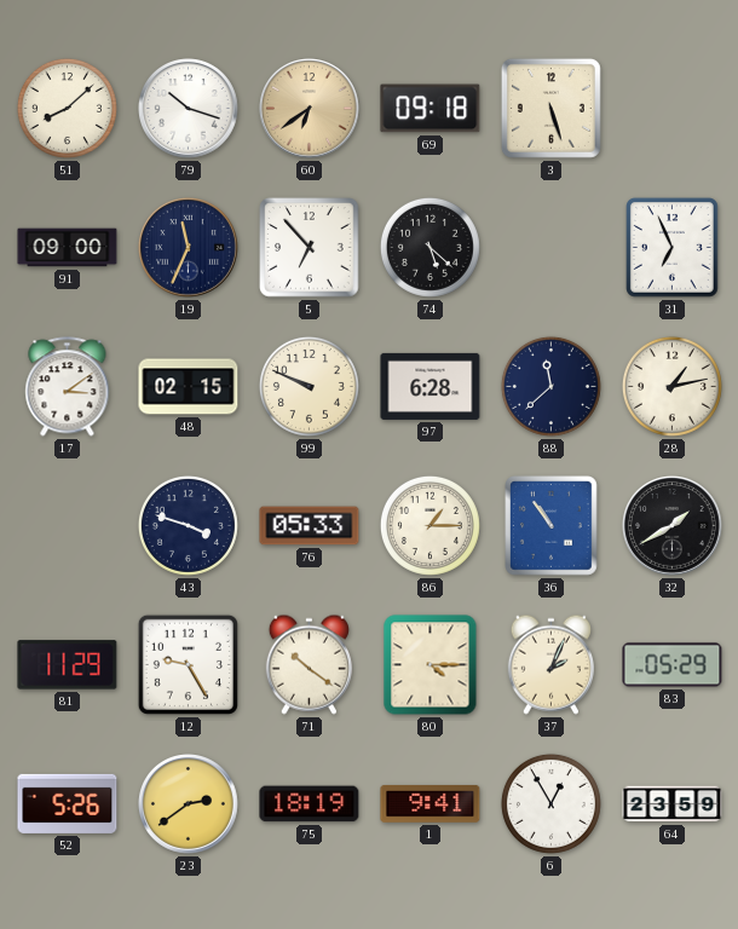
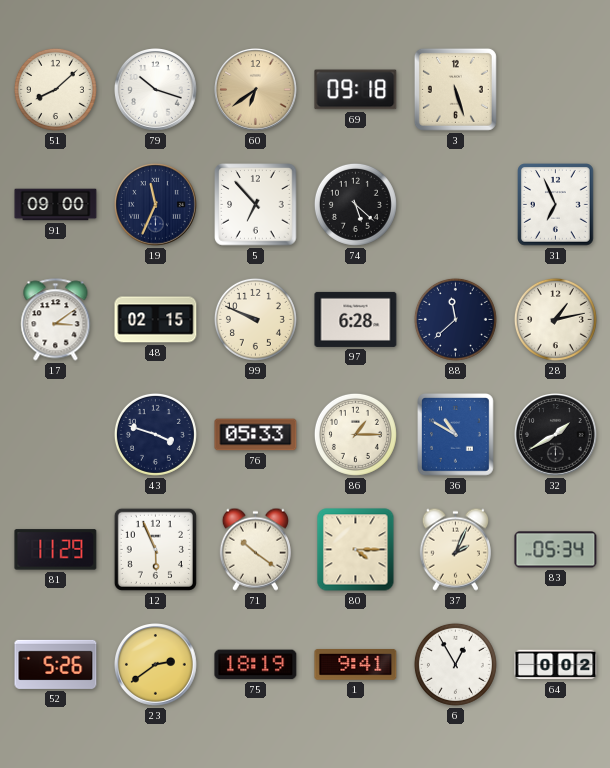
36: 10:54 -> 10:50 (456, 435)
12: 9:25 -> 5:56 (155, 549)
83: 05:29 -> 05:34 (556, 550)
64: 23:59 -> 0:02 (556, 665)
